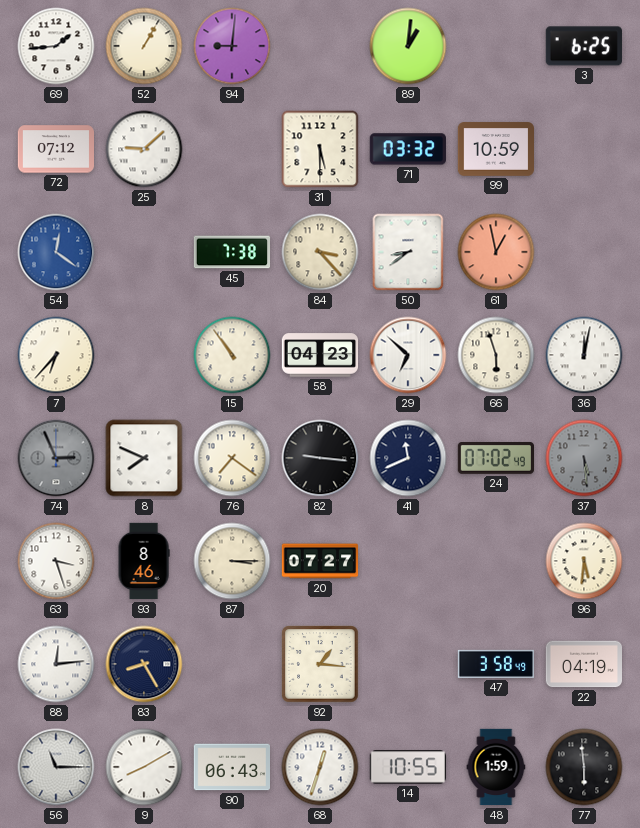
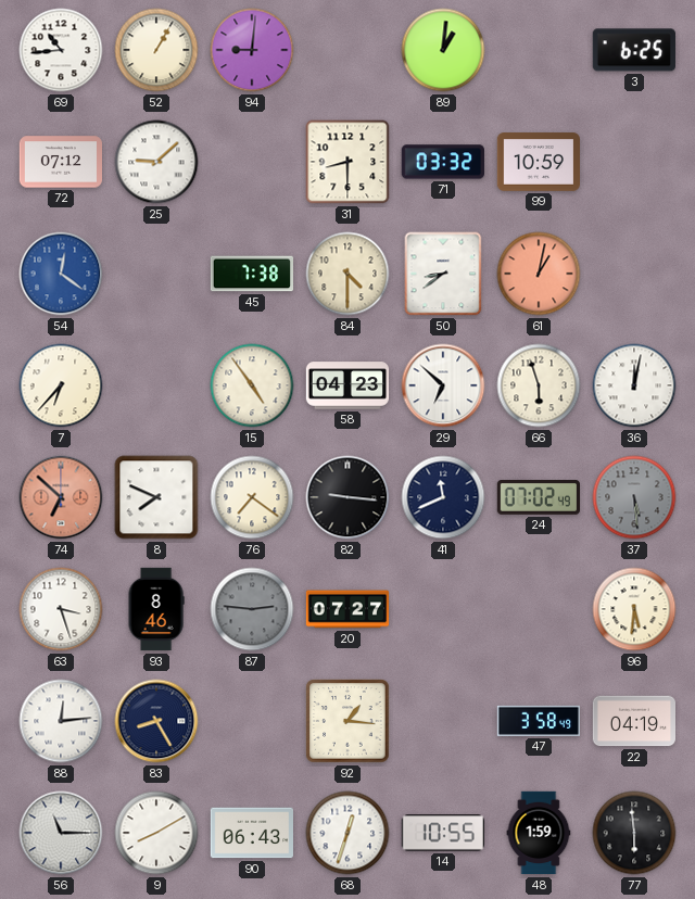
69: 1:44 -> 10:44 (61, 50)
31: 5:30 -> 8:30 (347, 162)
84: 3:23 -> 4:30 (347, 274)
61: 12:58 -> 1:02 (539, 274)
15: 10:54 -> 4:54 (252, 385)
74: 2:56 -> 6:52 (61, 497)
74 dial: grey -> salmon (61, 497)
87: 3:15 -> 2:46 (252, 609)
87 dial: cream -> grey (252, 609)
